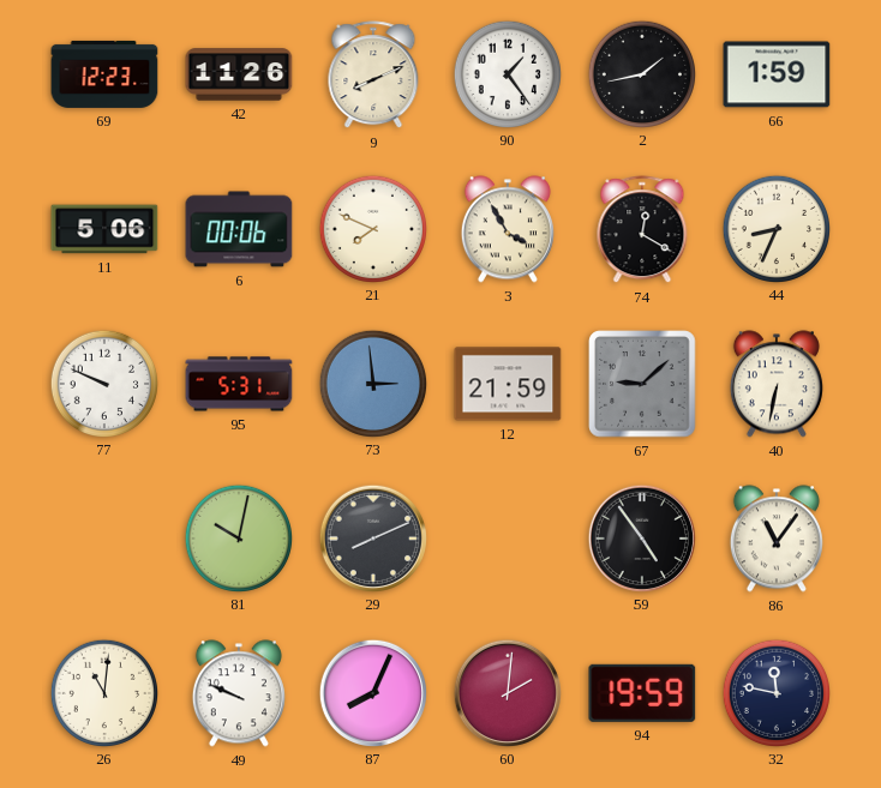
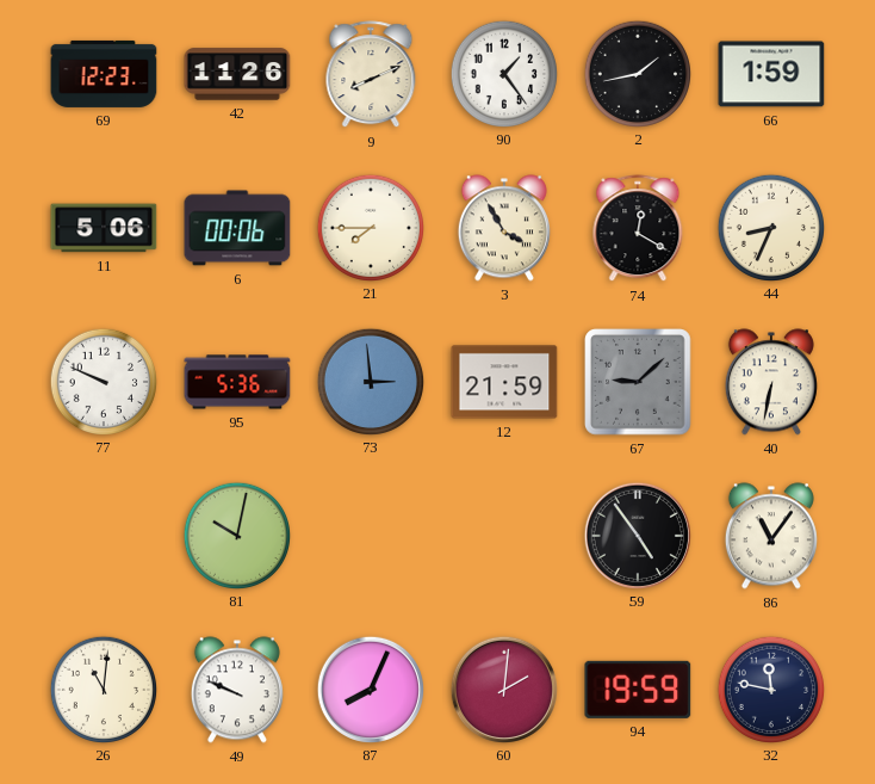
21: 7:49 -> 7:45 (370, 227)
95: 5:31 -> 5:36 (237, 382)
29: 8:11 -> none (372, 537)
